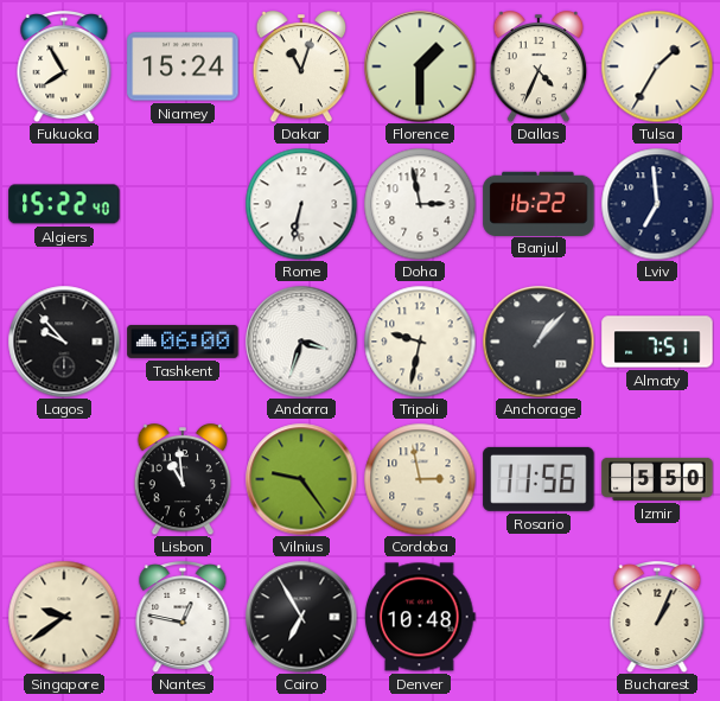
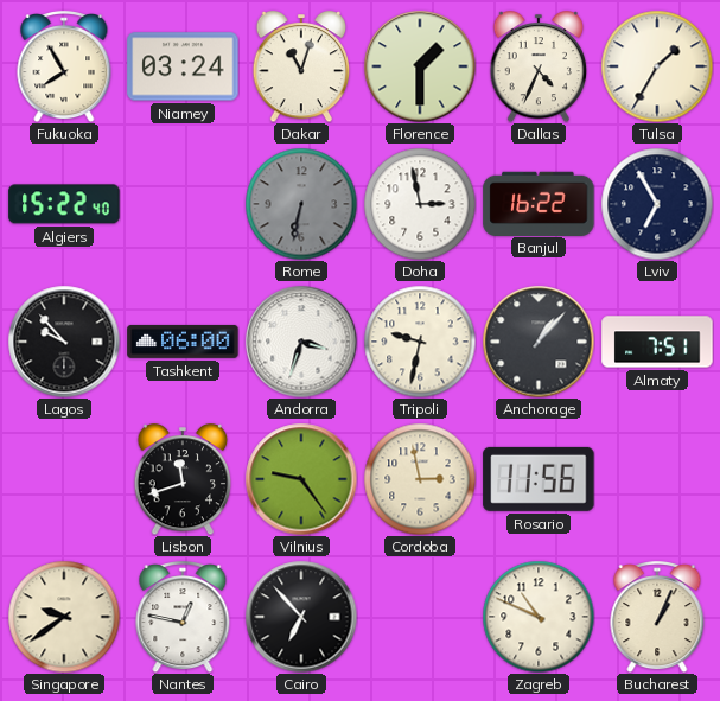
Niamey: 15:24 -> 03:24 (183, 66)
Rome dial: white -> grey (301, 204)
Lviv: 6:59 -> 6:55 (657, 204)
Lisbon: 10:59 -> 11:42 (183, 480)
Izmir: 5:50 -> none (657, 479)
Cairo: 6:55 -> 6:53 (301, 617)
Denver: 10:48 -> none (420, 617)
Zagreb: none -> 10:49 (539, 617)
